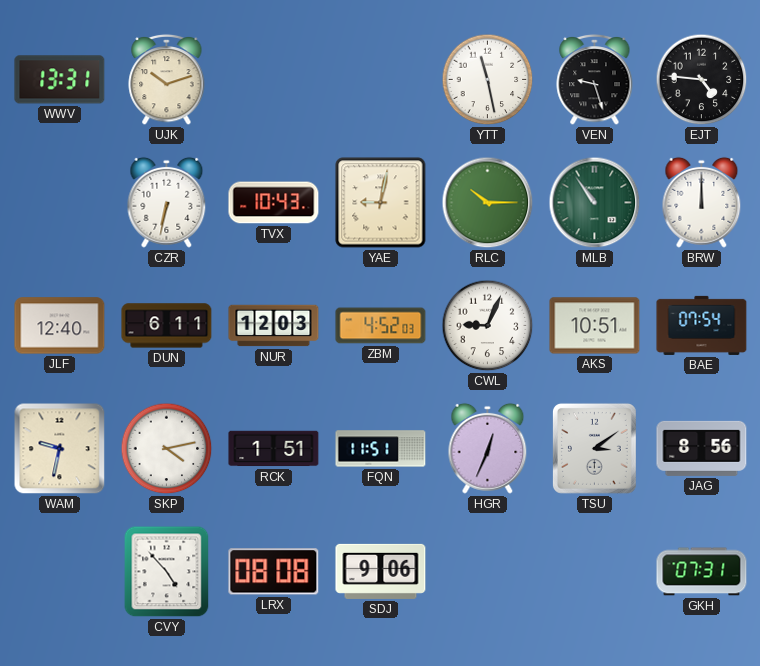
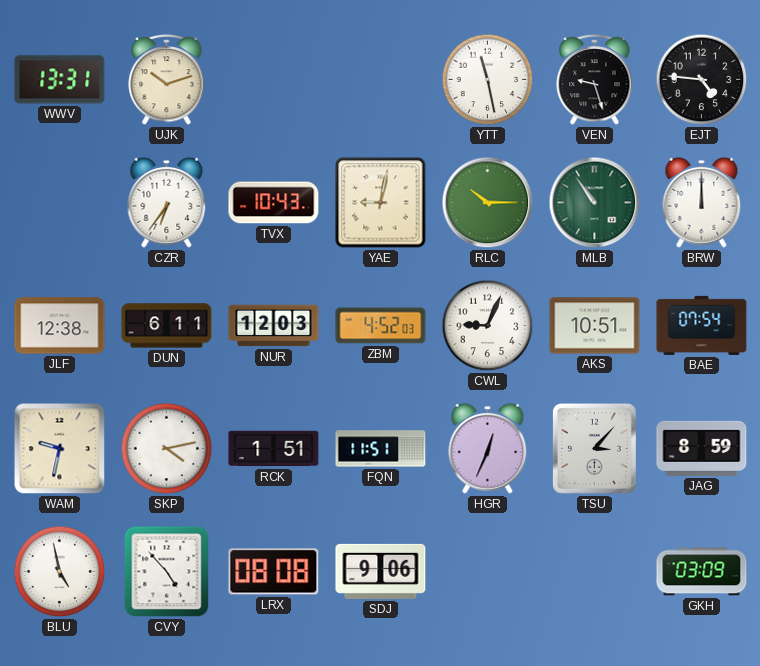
CZR: 6:32 -> 6:36 (167, 202)
JLF: 12:40 -> 12:38 (60, 326)
TSU: 3:09 -> 3:07 (594, 448)
JAG: 8:56 -> 8:59 (702, 448)
BLU: none -> 4:58 (60, 572)
GKH: 07:31 -> 03:09 (702, 572)
